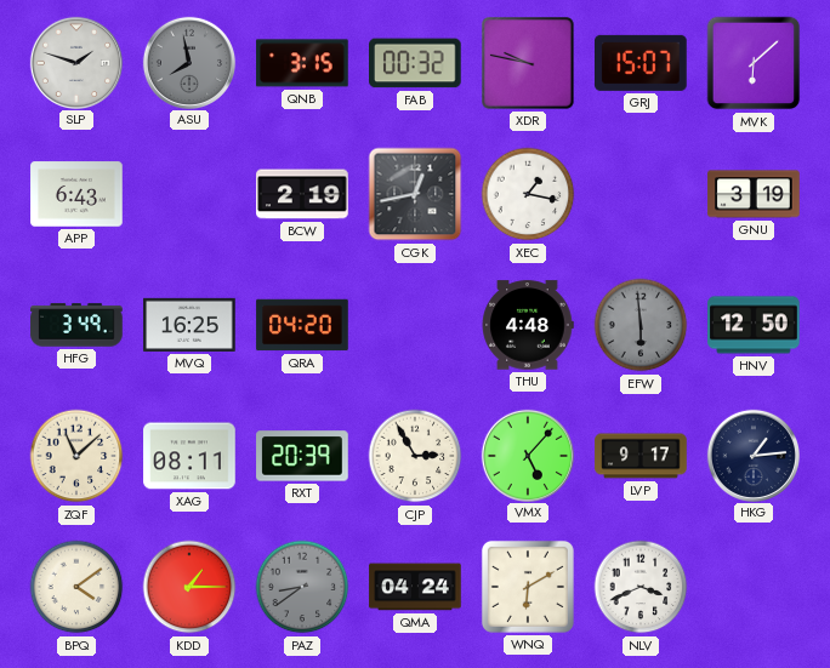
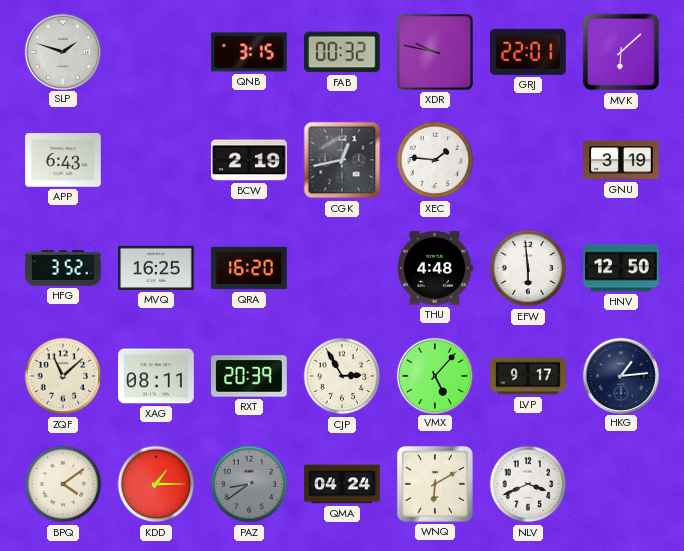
ASU: 7:58 -> none (188, 62)
GRJ: 15:07 -> 22:01 (529, 52)
XEC: 1:17 -> 1:46 (435, 160)
HFG: 3:49 -> 3:52 (63, 268)
QRA: 04:20 -> 16:20 (249, 268)
EFW dial: grey -> white (528, 268)
